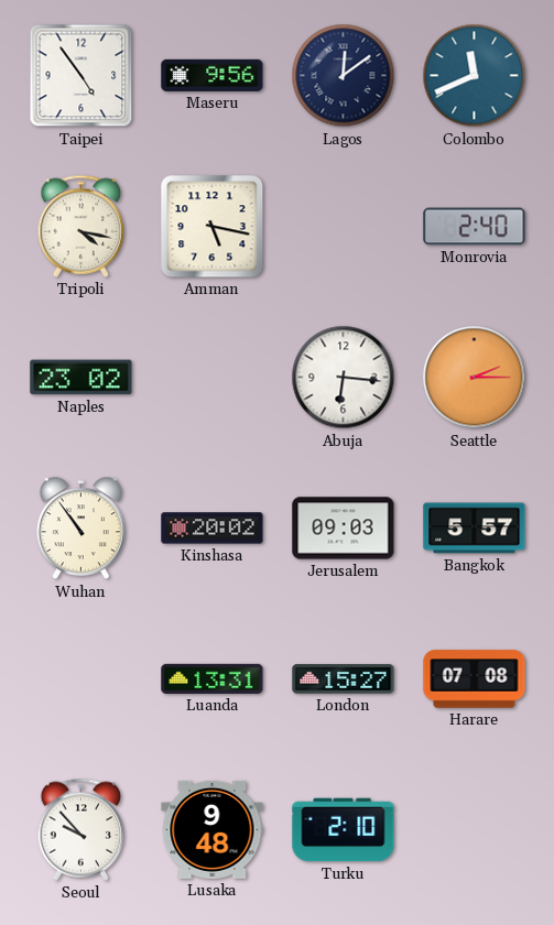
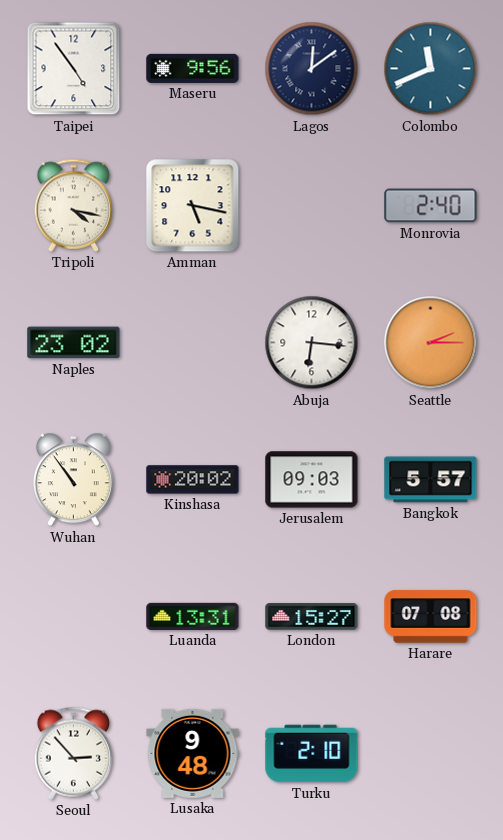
Seoul: 9:53 -> 2:53 (74, 753)
